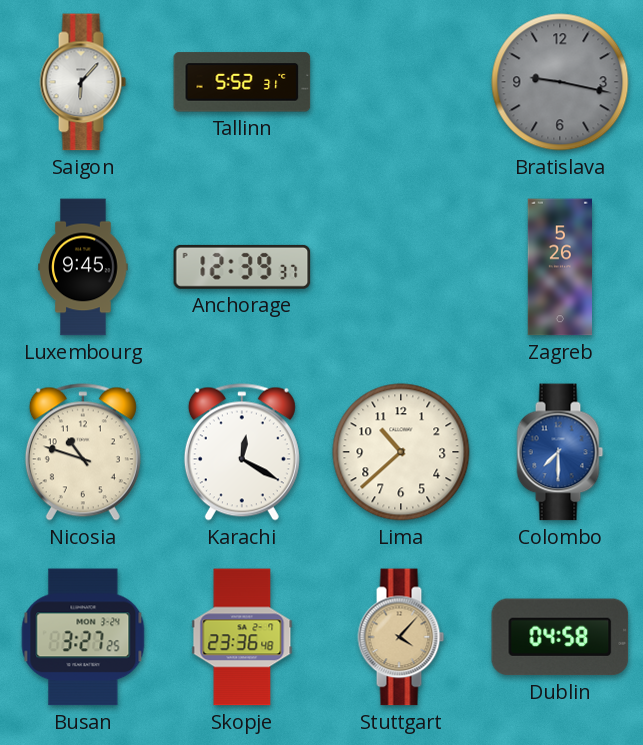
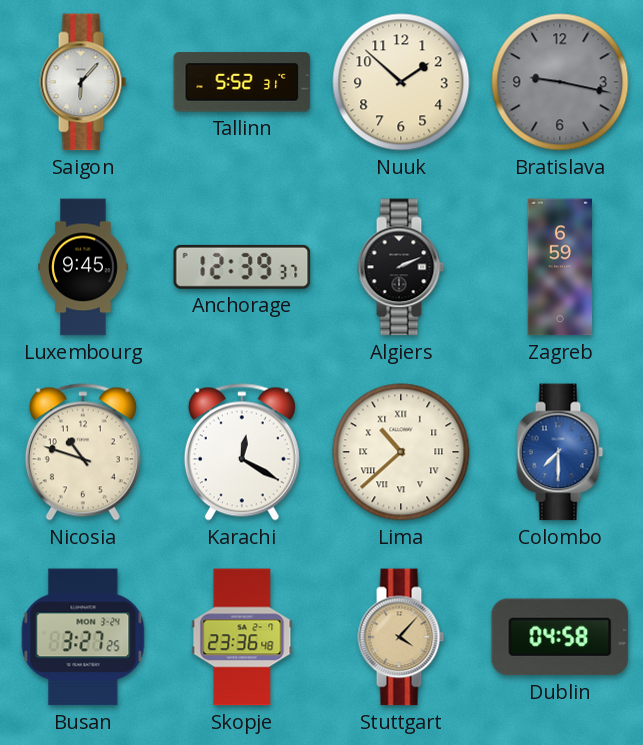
Nuuk: none -> 1:52 (401, 82)
Algiers: none -> 2:11 (401, 267)
Zagreb: 5:26 -> 6:59 (559, 267)
Lima numerals: Arabic -> Roman (401, 452)
